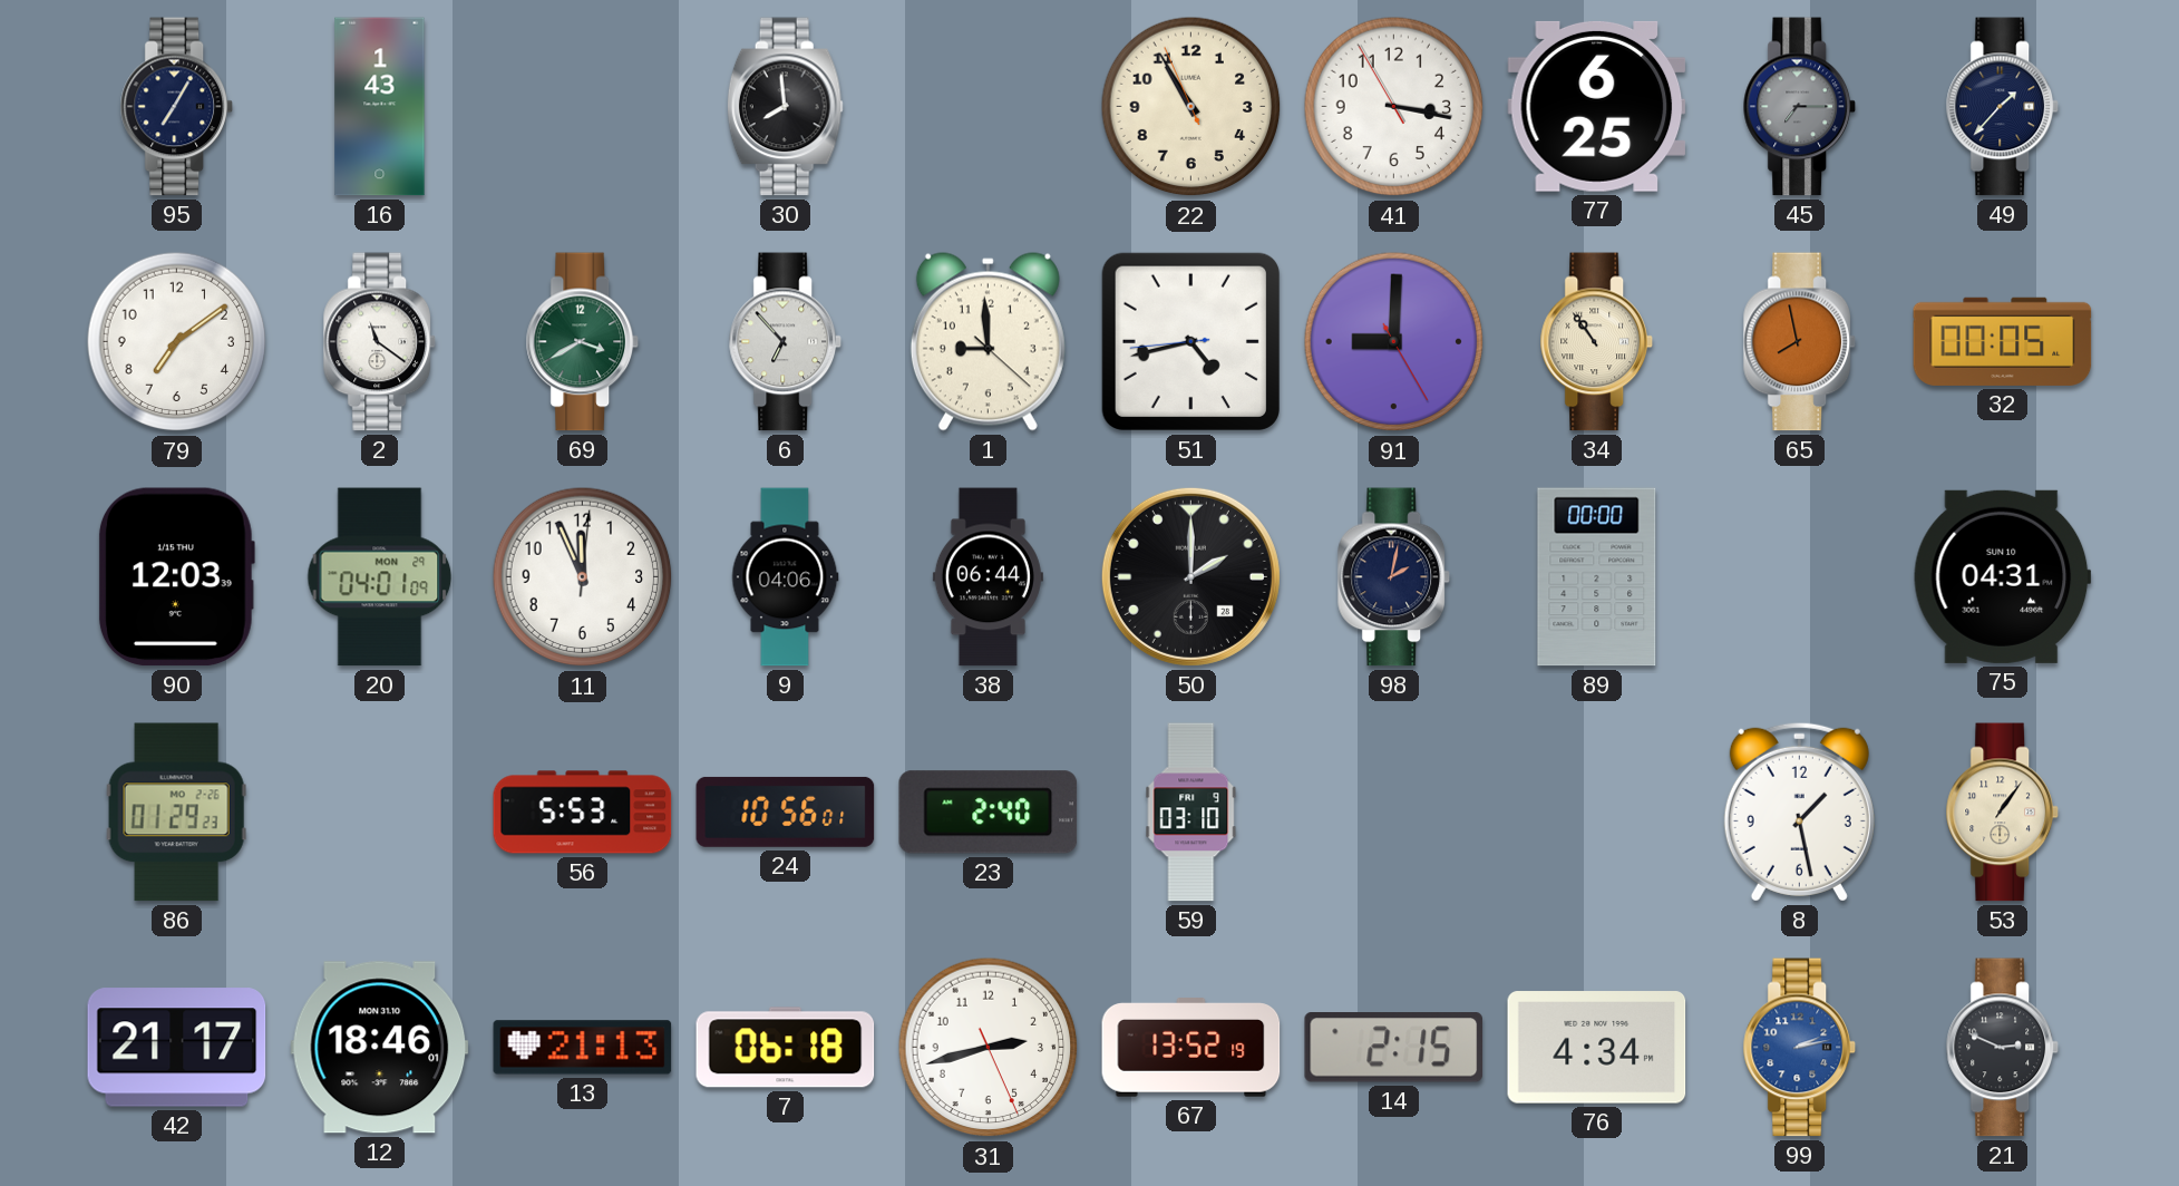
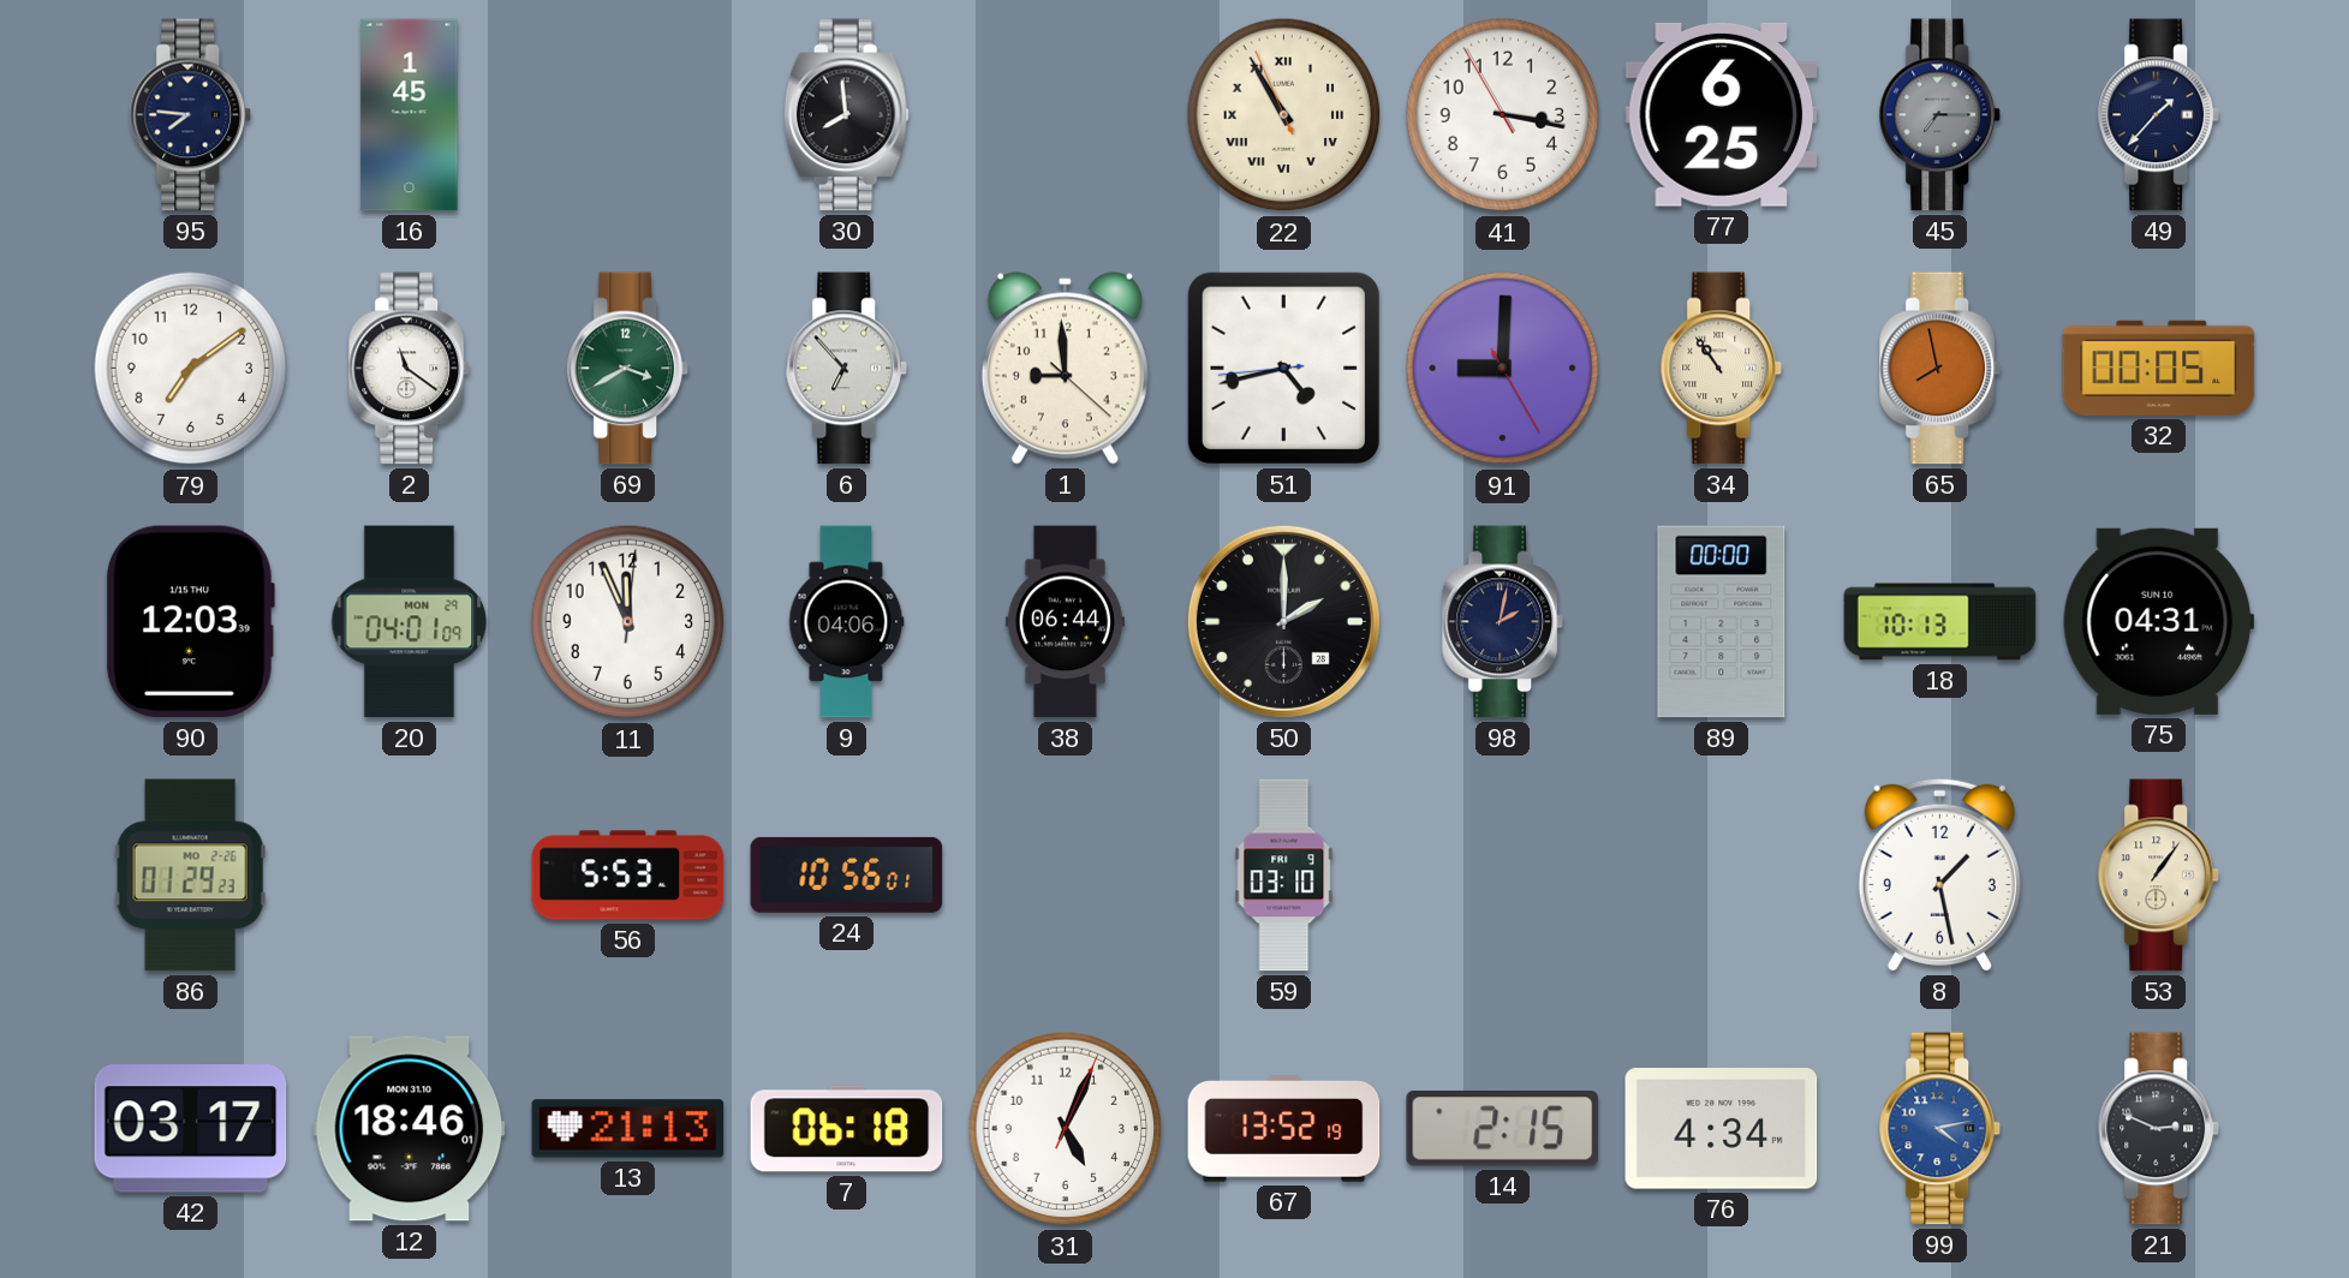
95: 7:05 -> 7:46 (190, 115)
16: 1:43 -> 1:45 (410, 115)
22 numerals: Arabic -> Roman (1284, 115)
18: none -> 10:13 (1940, 622)
23: 2:40 -> none (989, 813)
42: 21:17 -> 03:17 (191, 1129)
31: 2:42 -> 5:04 (1066, 1129)
99: 2:13 -> 4:13 (1939, 1129)
